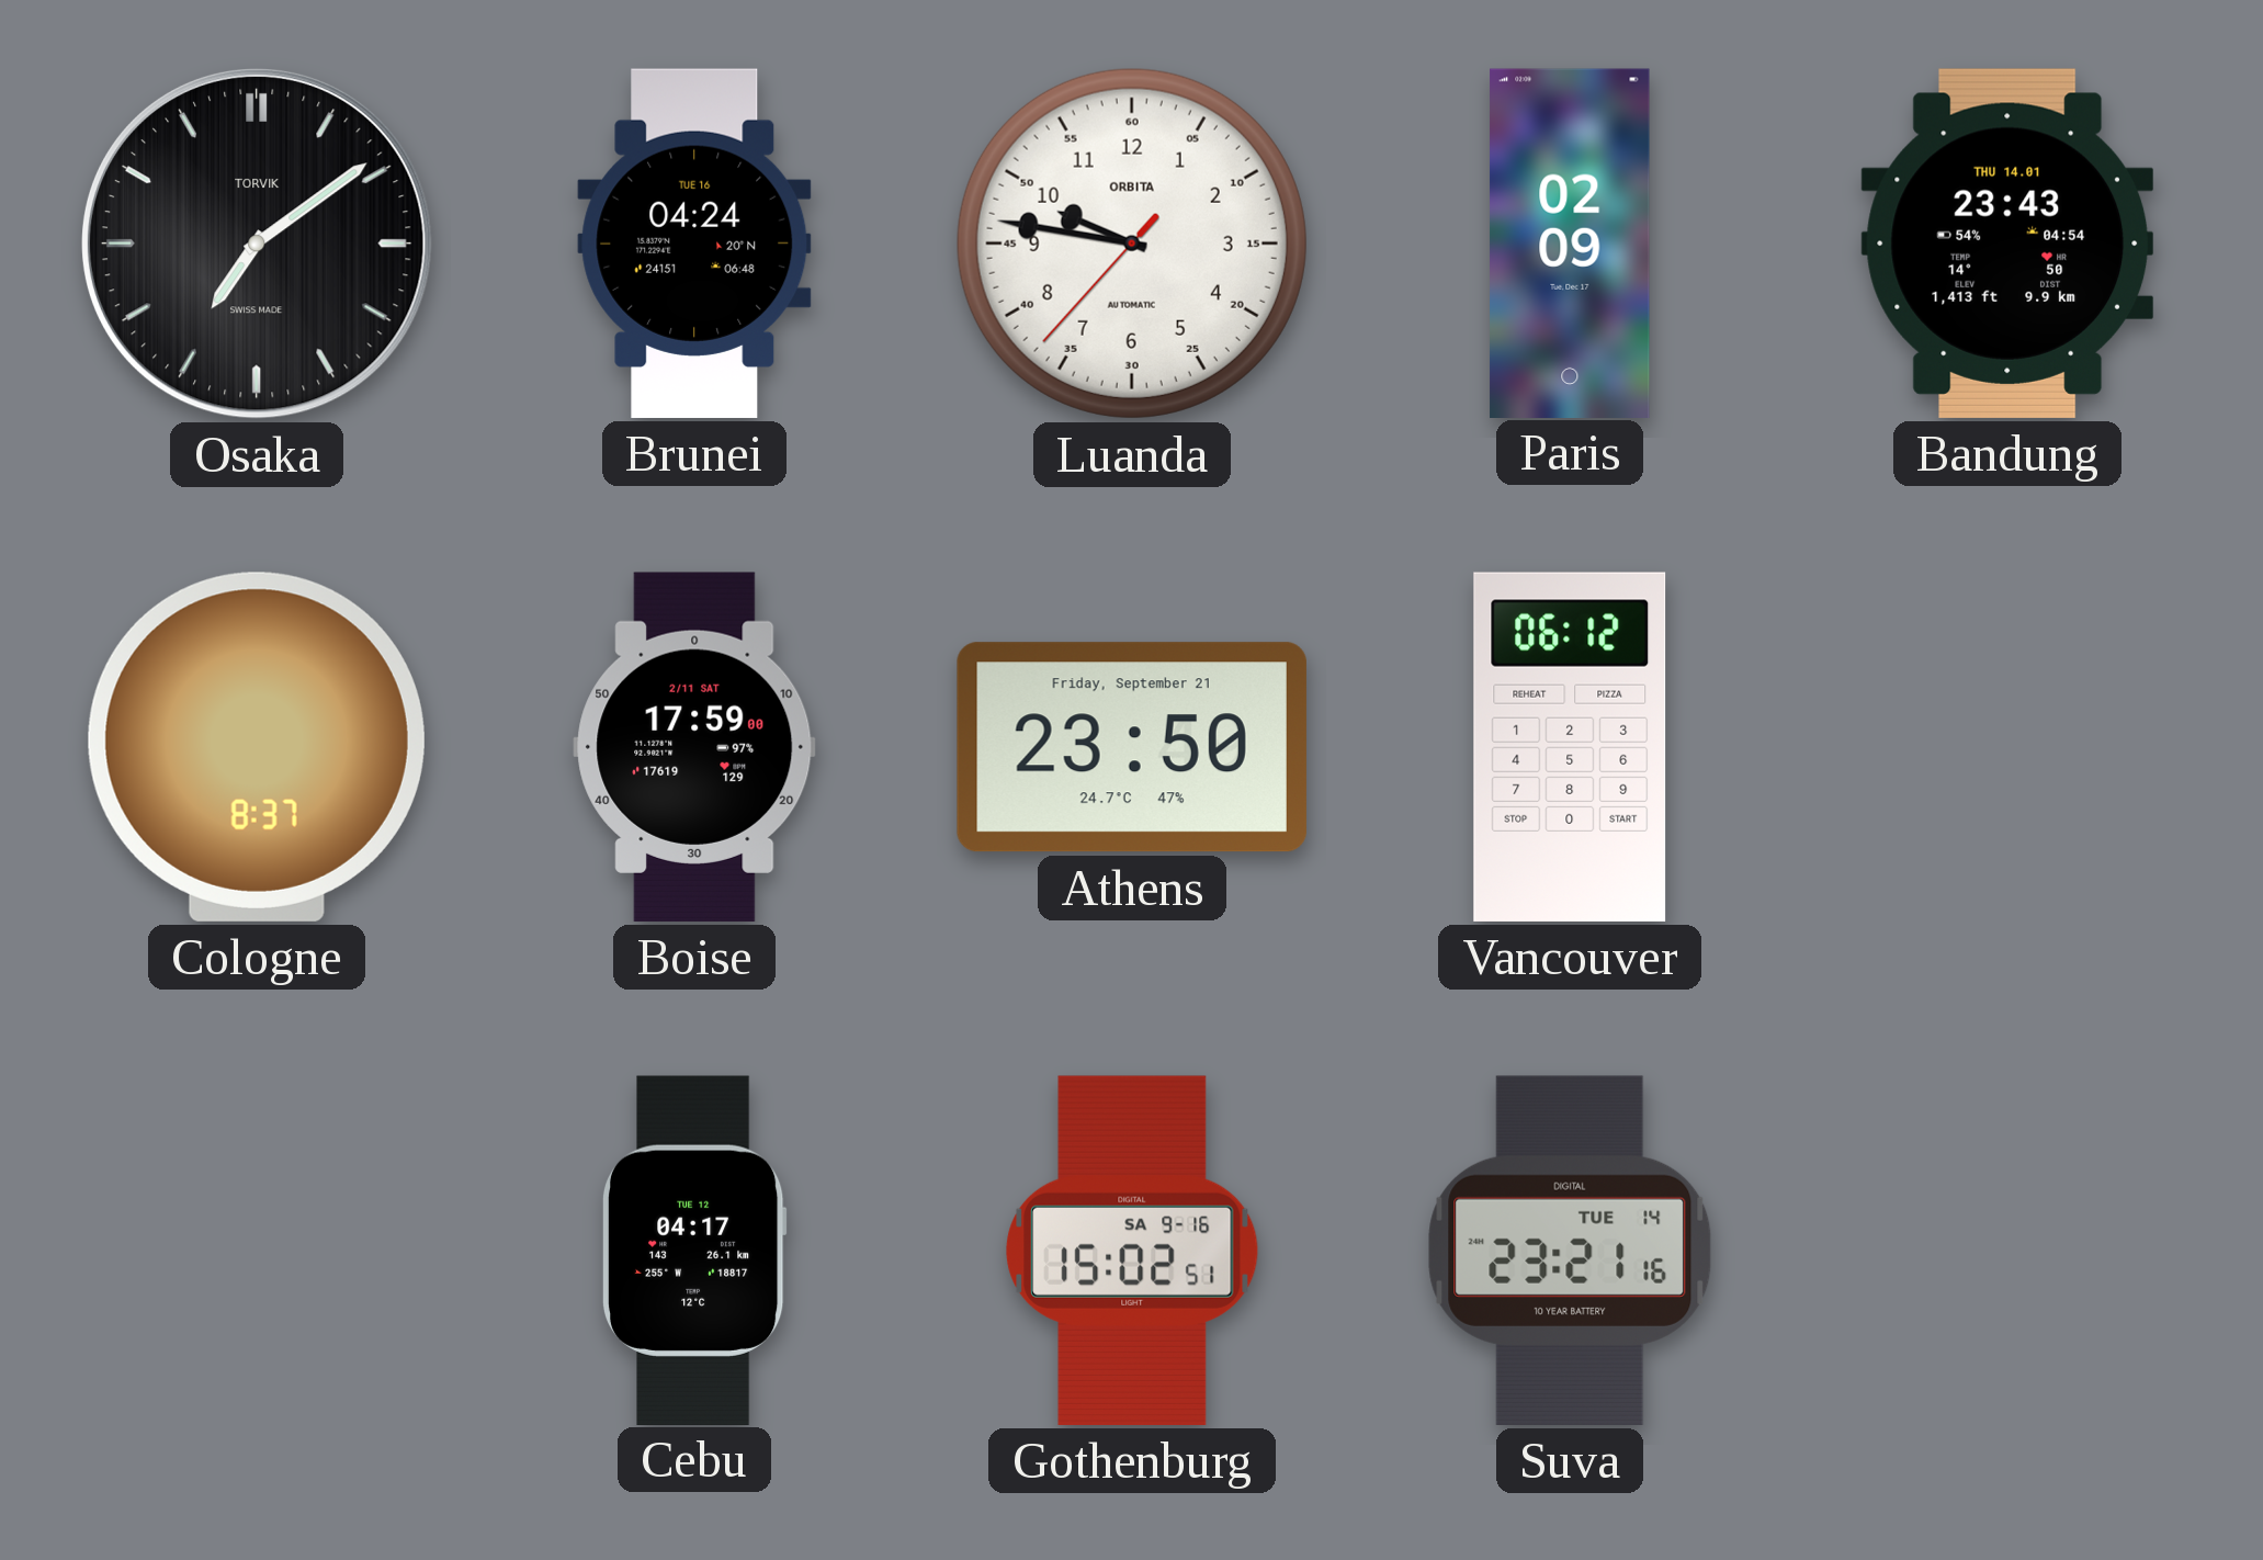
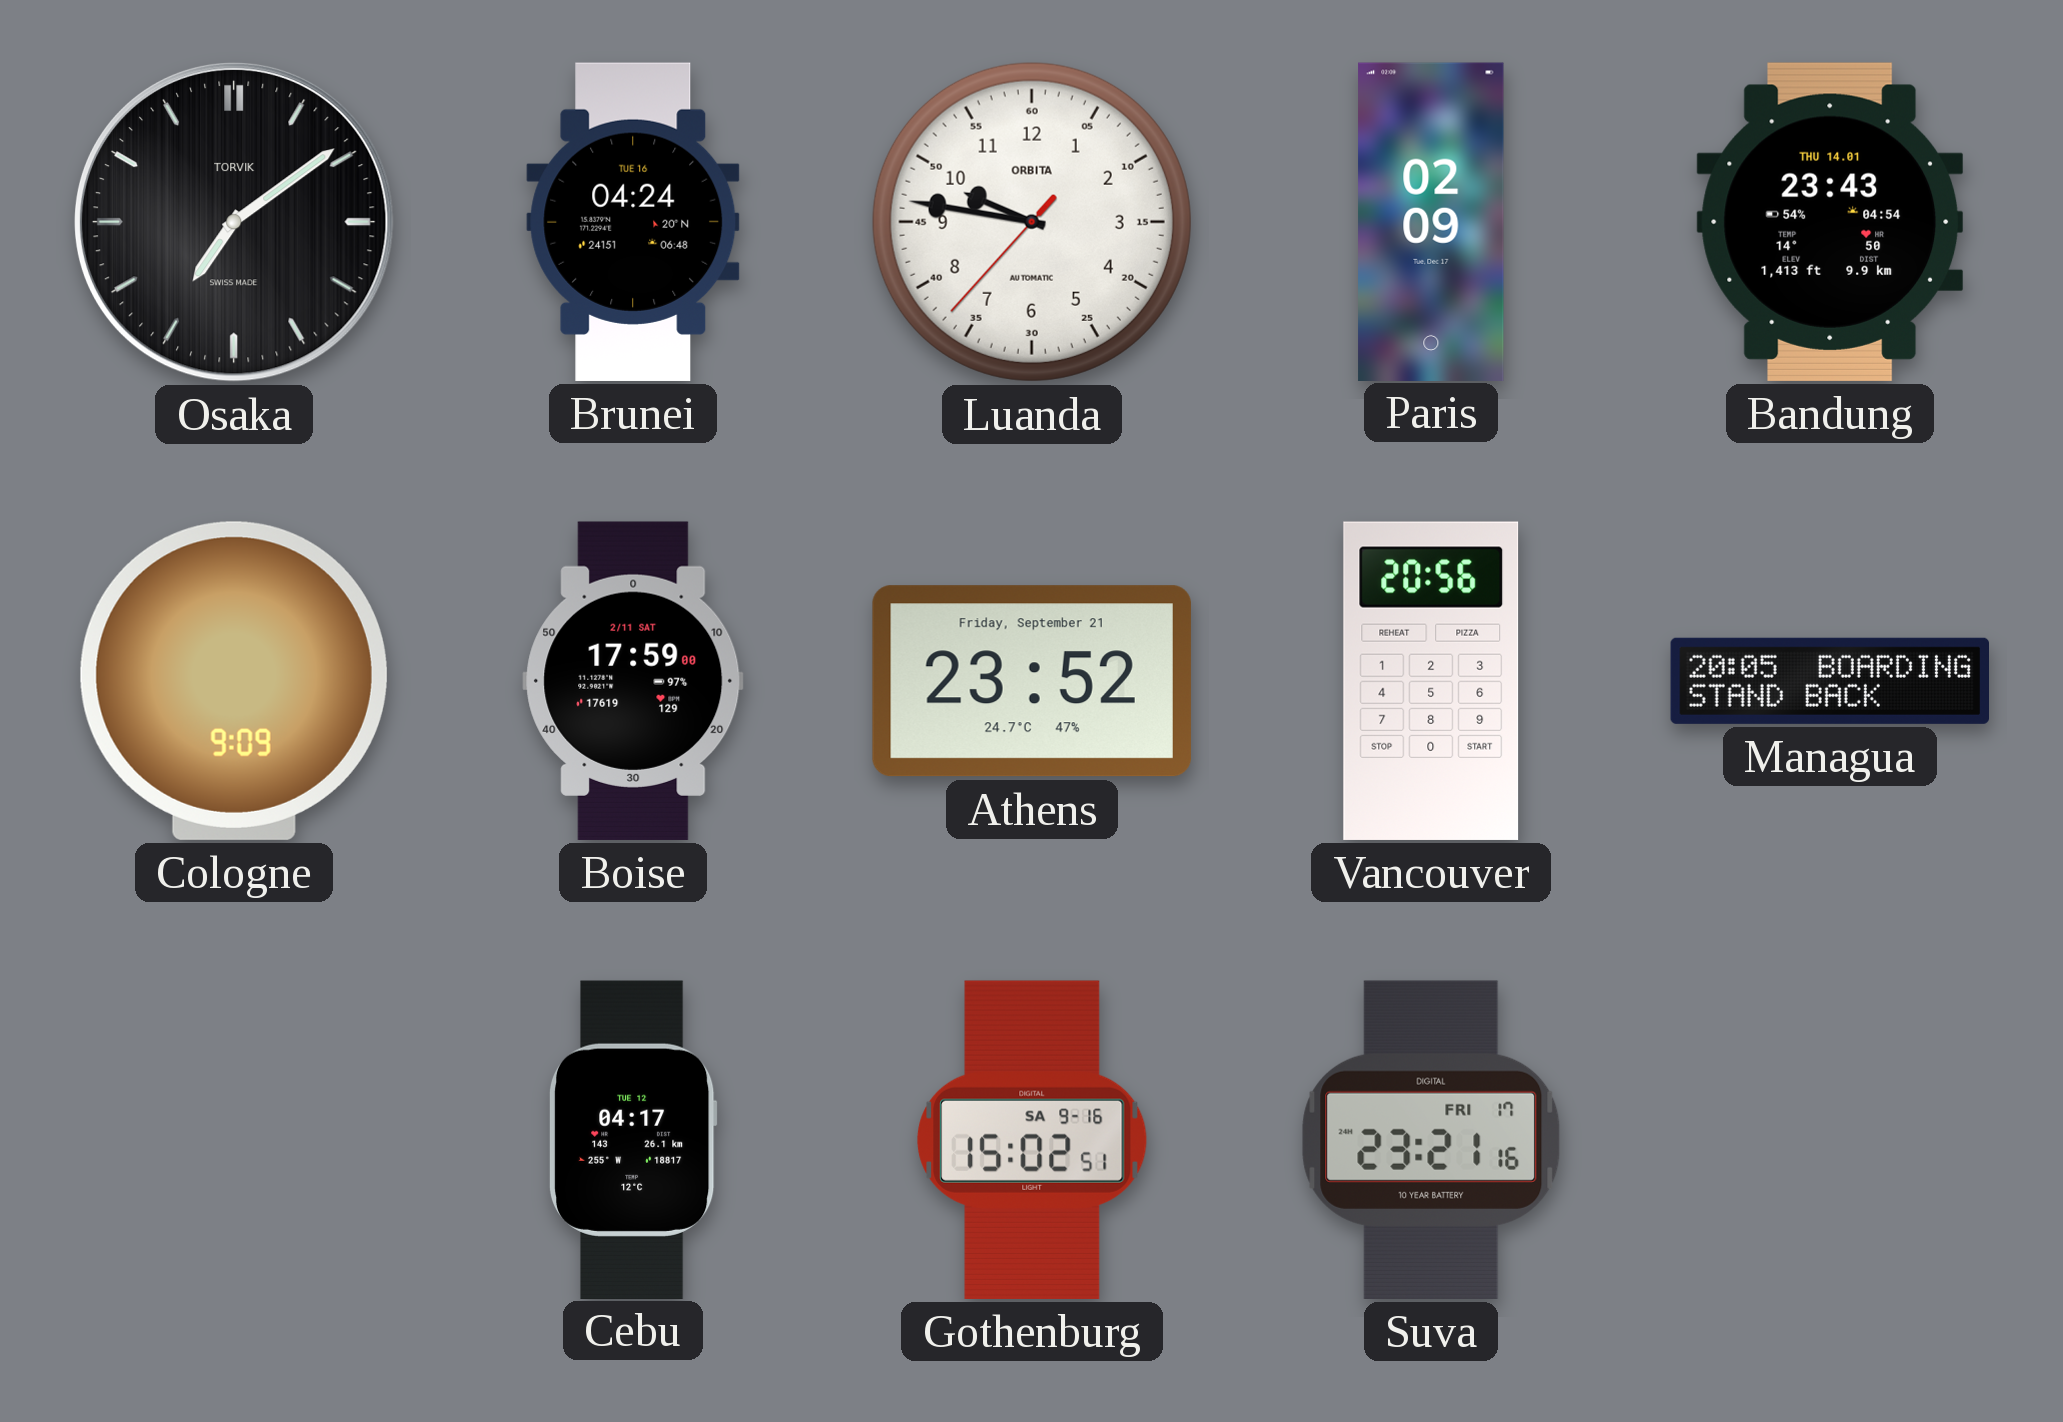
Cologne: 8:37 -> 9:09 (234, 681)
Athens: 23:50 -> 23:52 (1032, 681)
Vancouver: 06:12 -> 20:56 (1431, 681)
Managua: none -> 20:05 (1829, 681)
Suva date: TUE 14 -> FRI 17 (1431, 1140)
